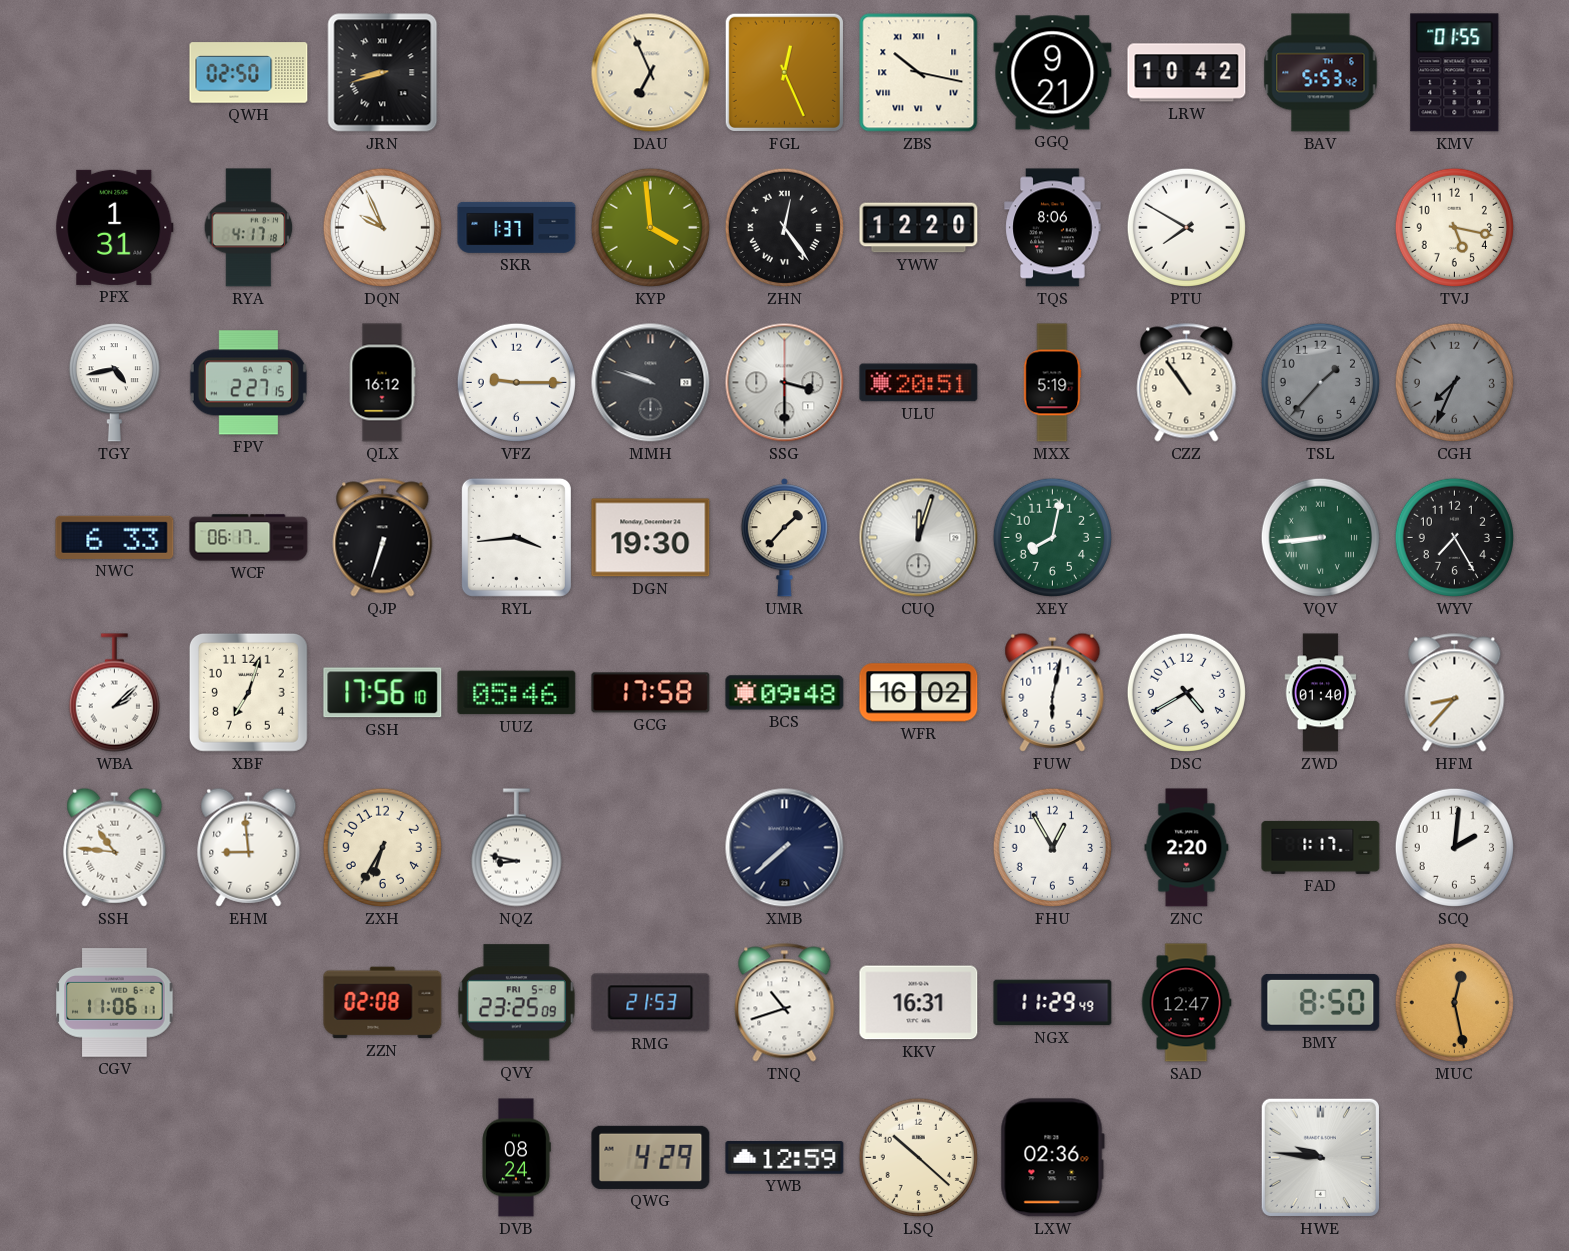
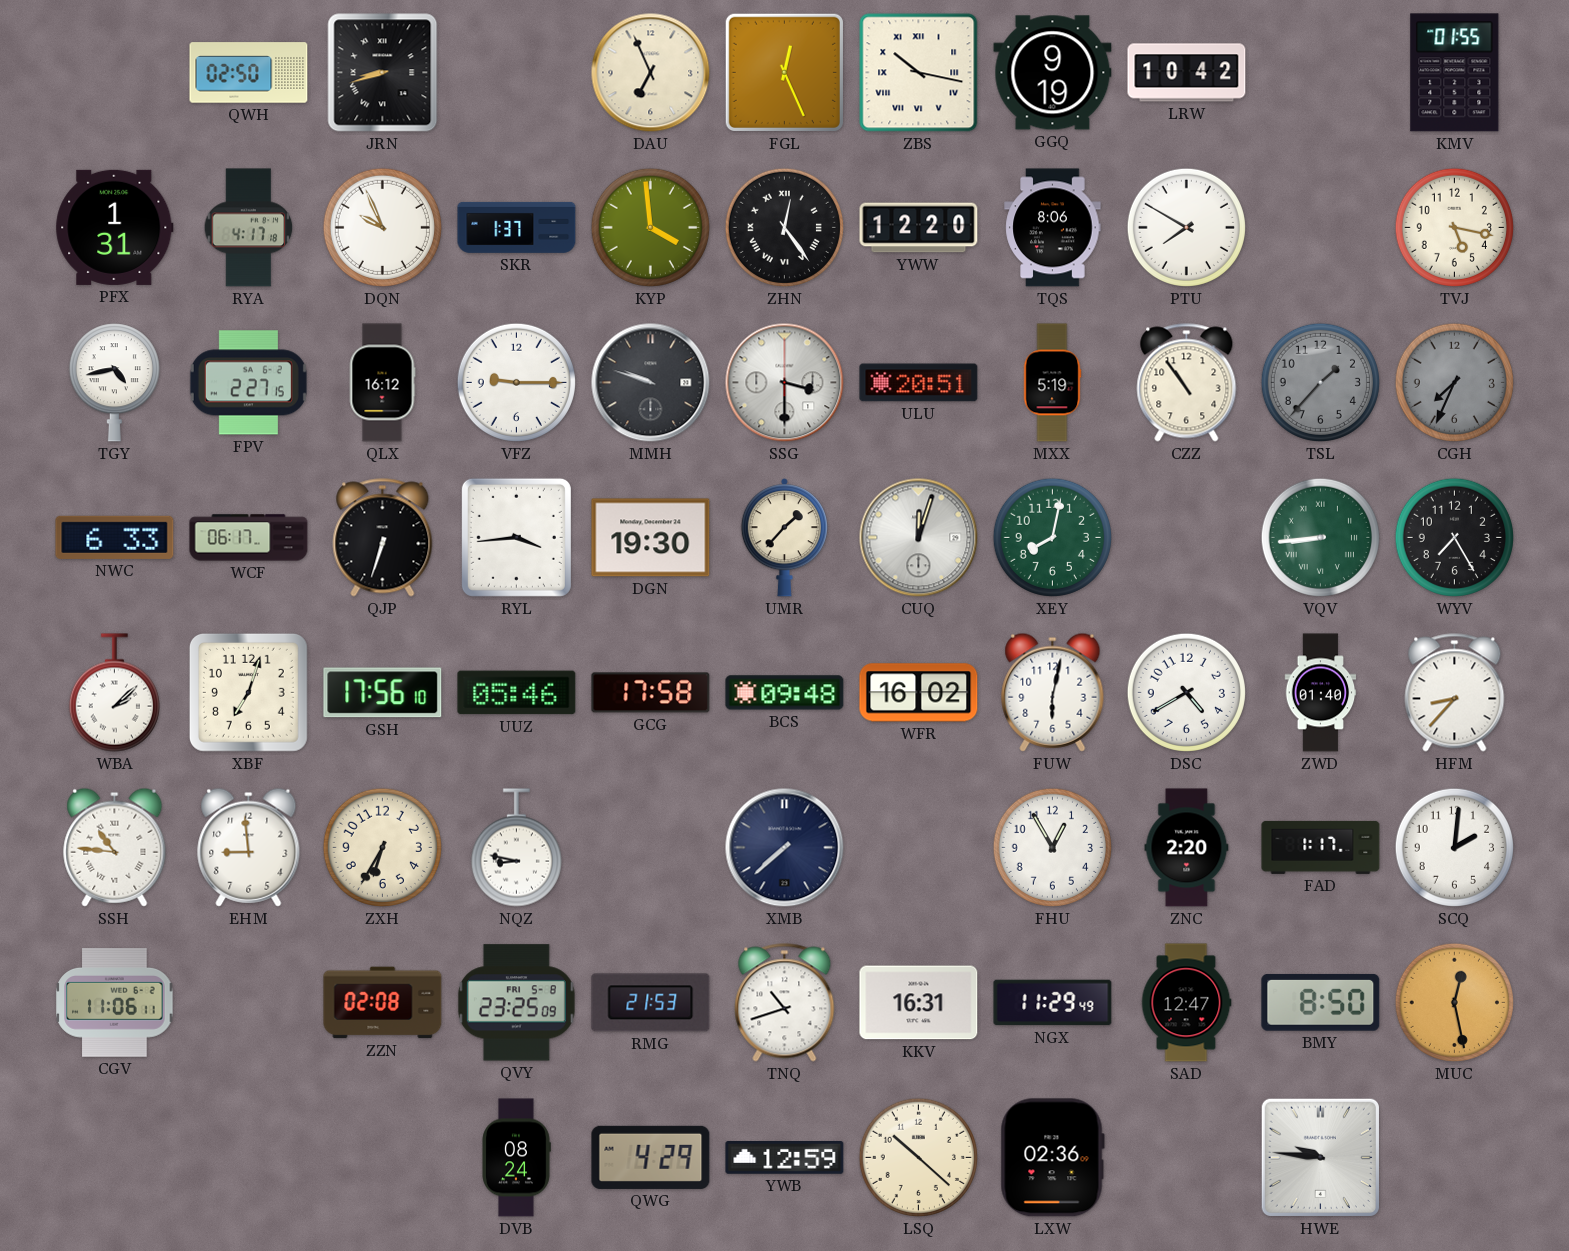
GGQ: 9:21 -> 9:19 (1053, 73)
BAV: 5:53 -> none (1321, 73)
